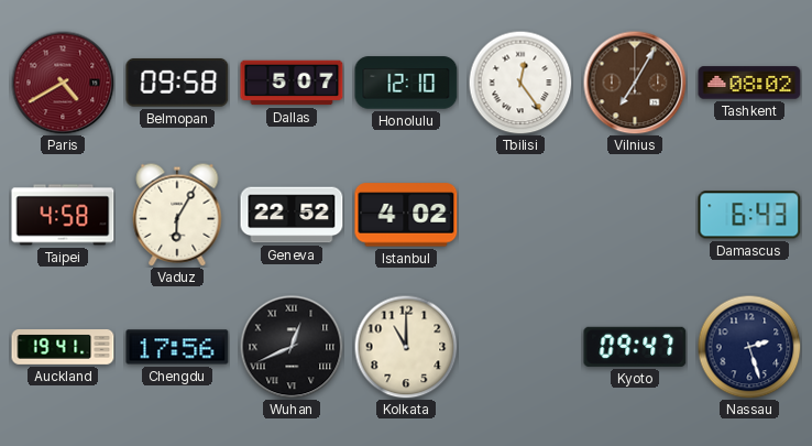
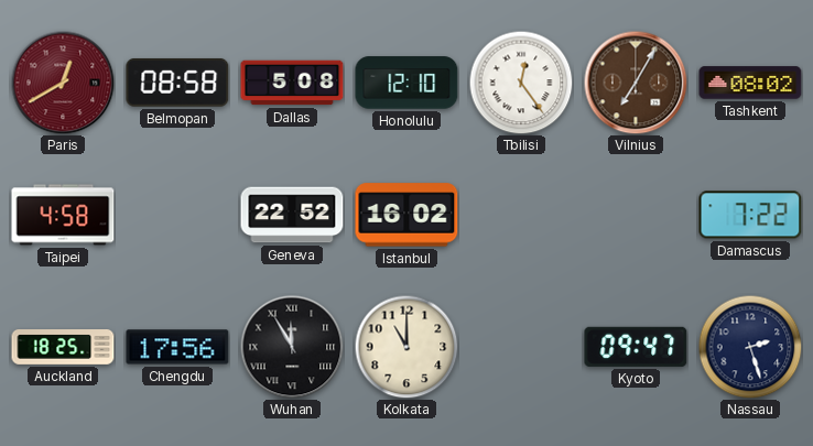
Paris: 4:40 -> 12:40 (63, 83)
Belmopan: 09:58 -> 08:58 (177, 83)
Dallas: 5:07 -> 5:08 (292, 83)
Vaduz: 6:05 -> none (177, 215)
Istanbul: 4:02 -> 16:02 (406, 215)
Damascus: 6:43 -> 7:22 (750, 215)
Auckland: 19:41 -> 18:25 (63, 347)
Wuhan: 12:41 -> 11:55 (292, 347)
